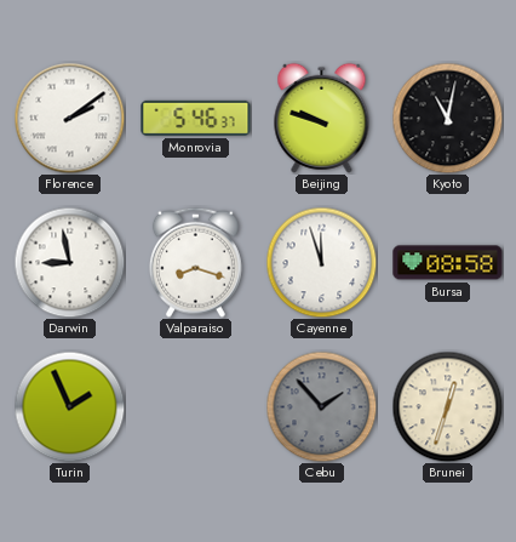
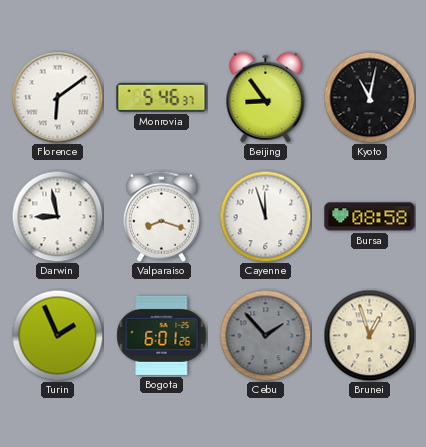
Florence: 2:09 -> 6:09 (57, 97)
Beijing: 9:48 -> 8:54 (266, 97)
Bogota: none -> 6:01 (162, 335)
Brunei: 12:33 -> 12:57 (369, 335)
